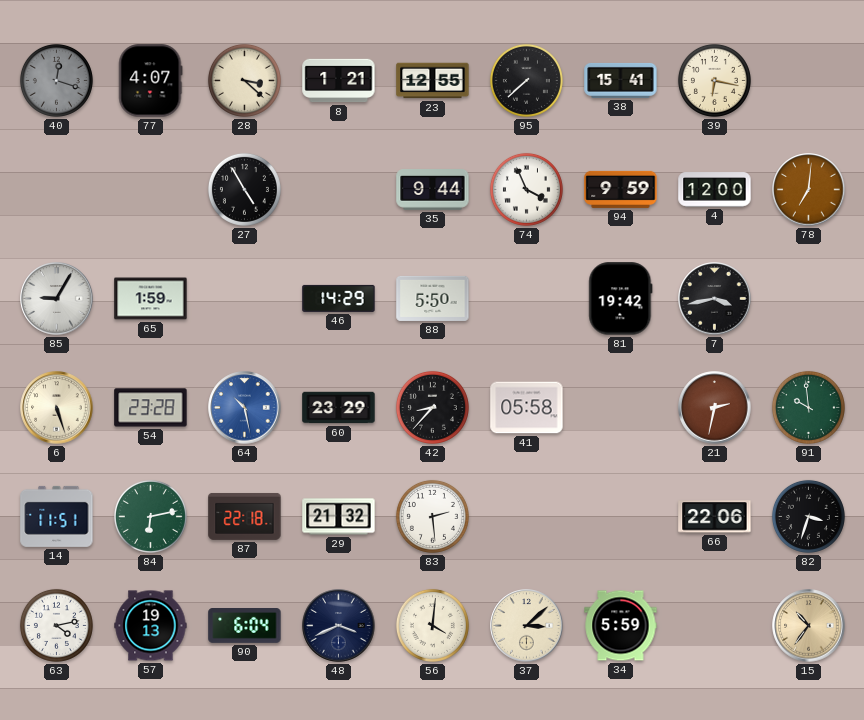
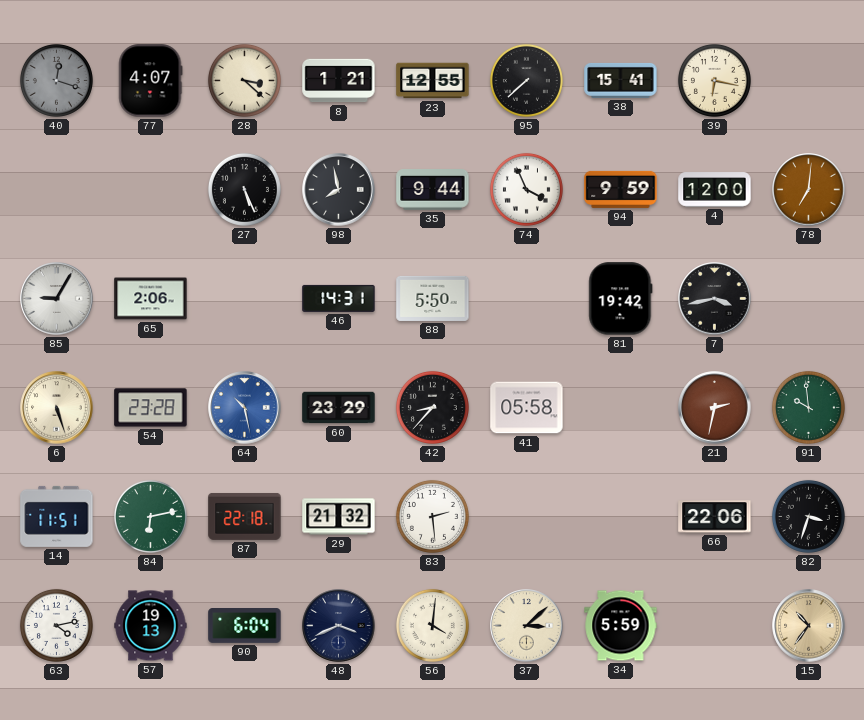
27: 4:55 -> 5:26 (244, 189)
98: none -> 7:58 (339, 190)
65: 1:59 -> 2:06 (151, 299)
46: 14:29 -> 14:31 (339, 298)
